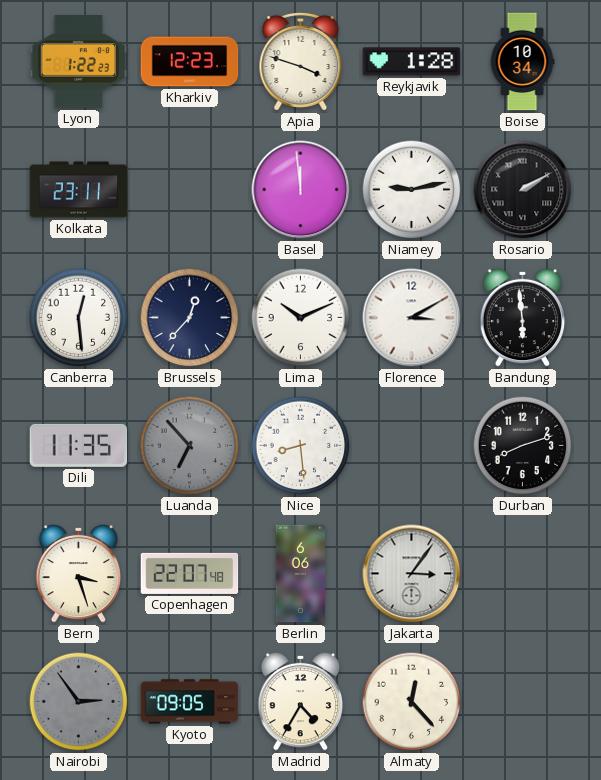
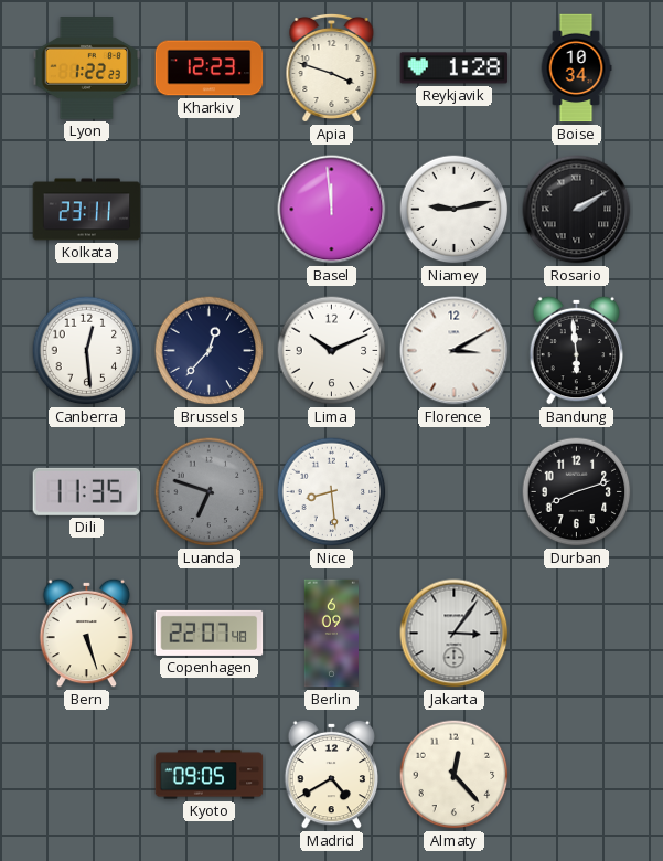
Luanda: 6:53 -> 6:48 (210, 492)
Bern: 3:27 -> 5:27 (87, 633)
Berlin: 6:06 -> 6:09 (331, 634)
Nairobi: 2:54 -> none (79, 702)
Madrid: 4:35 -> 4:40 (332, 774)
